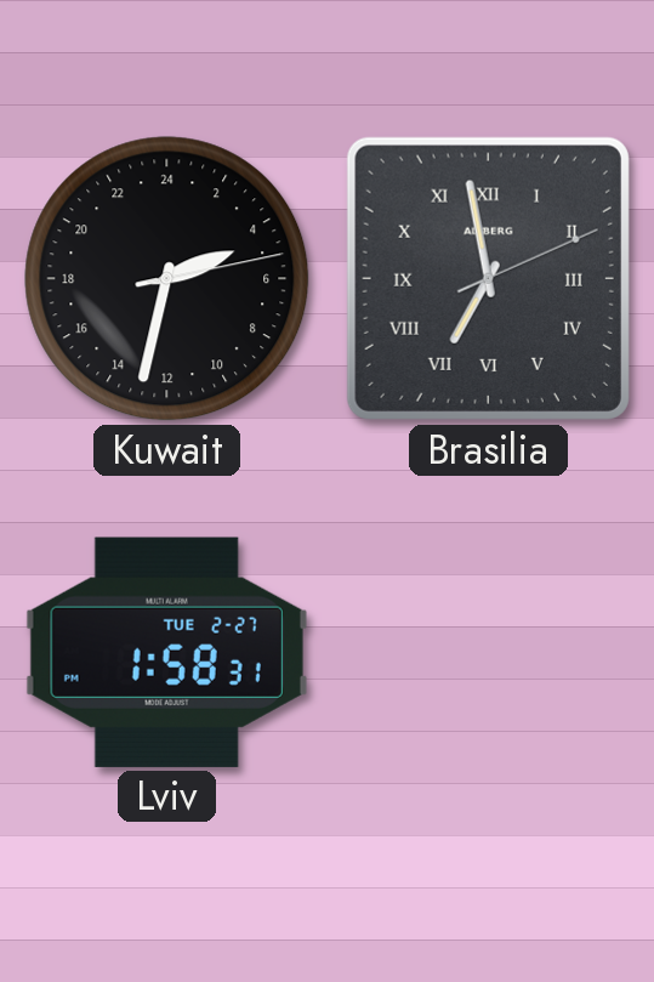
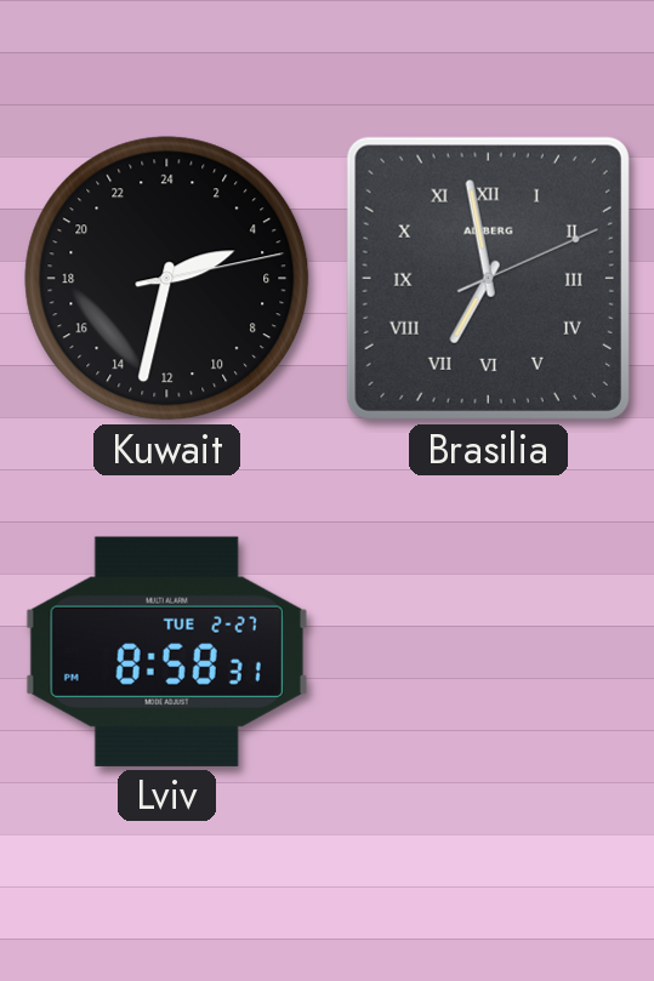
Lviv: 1:58 -> 8:58 (166, 651)
